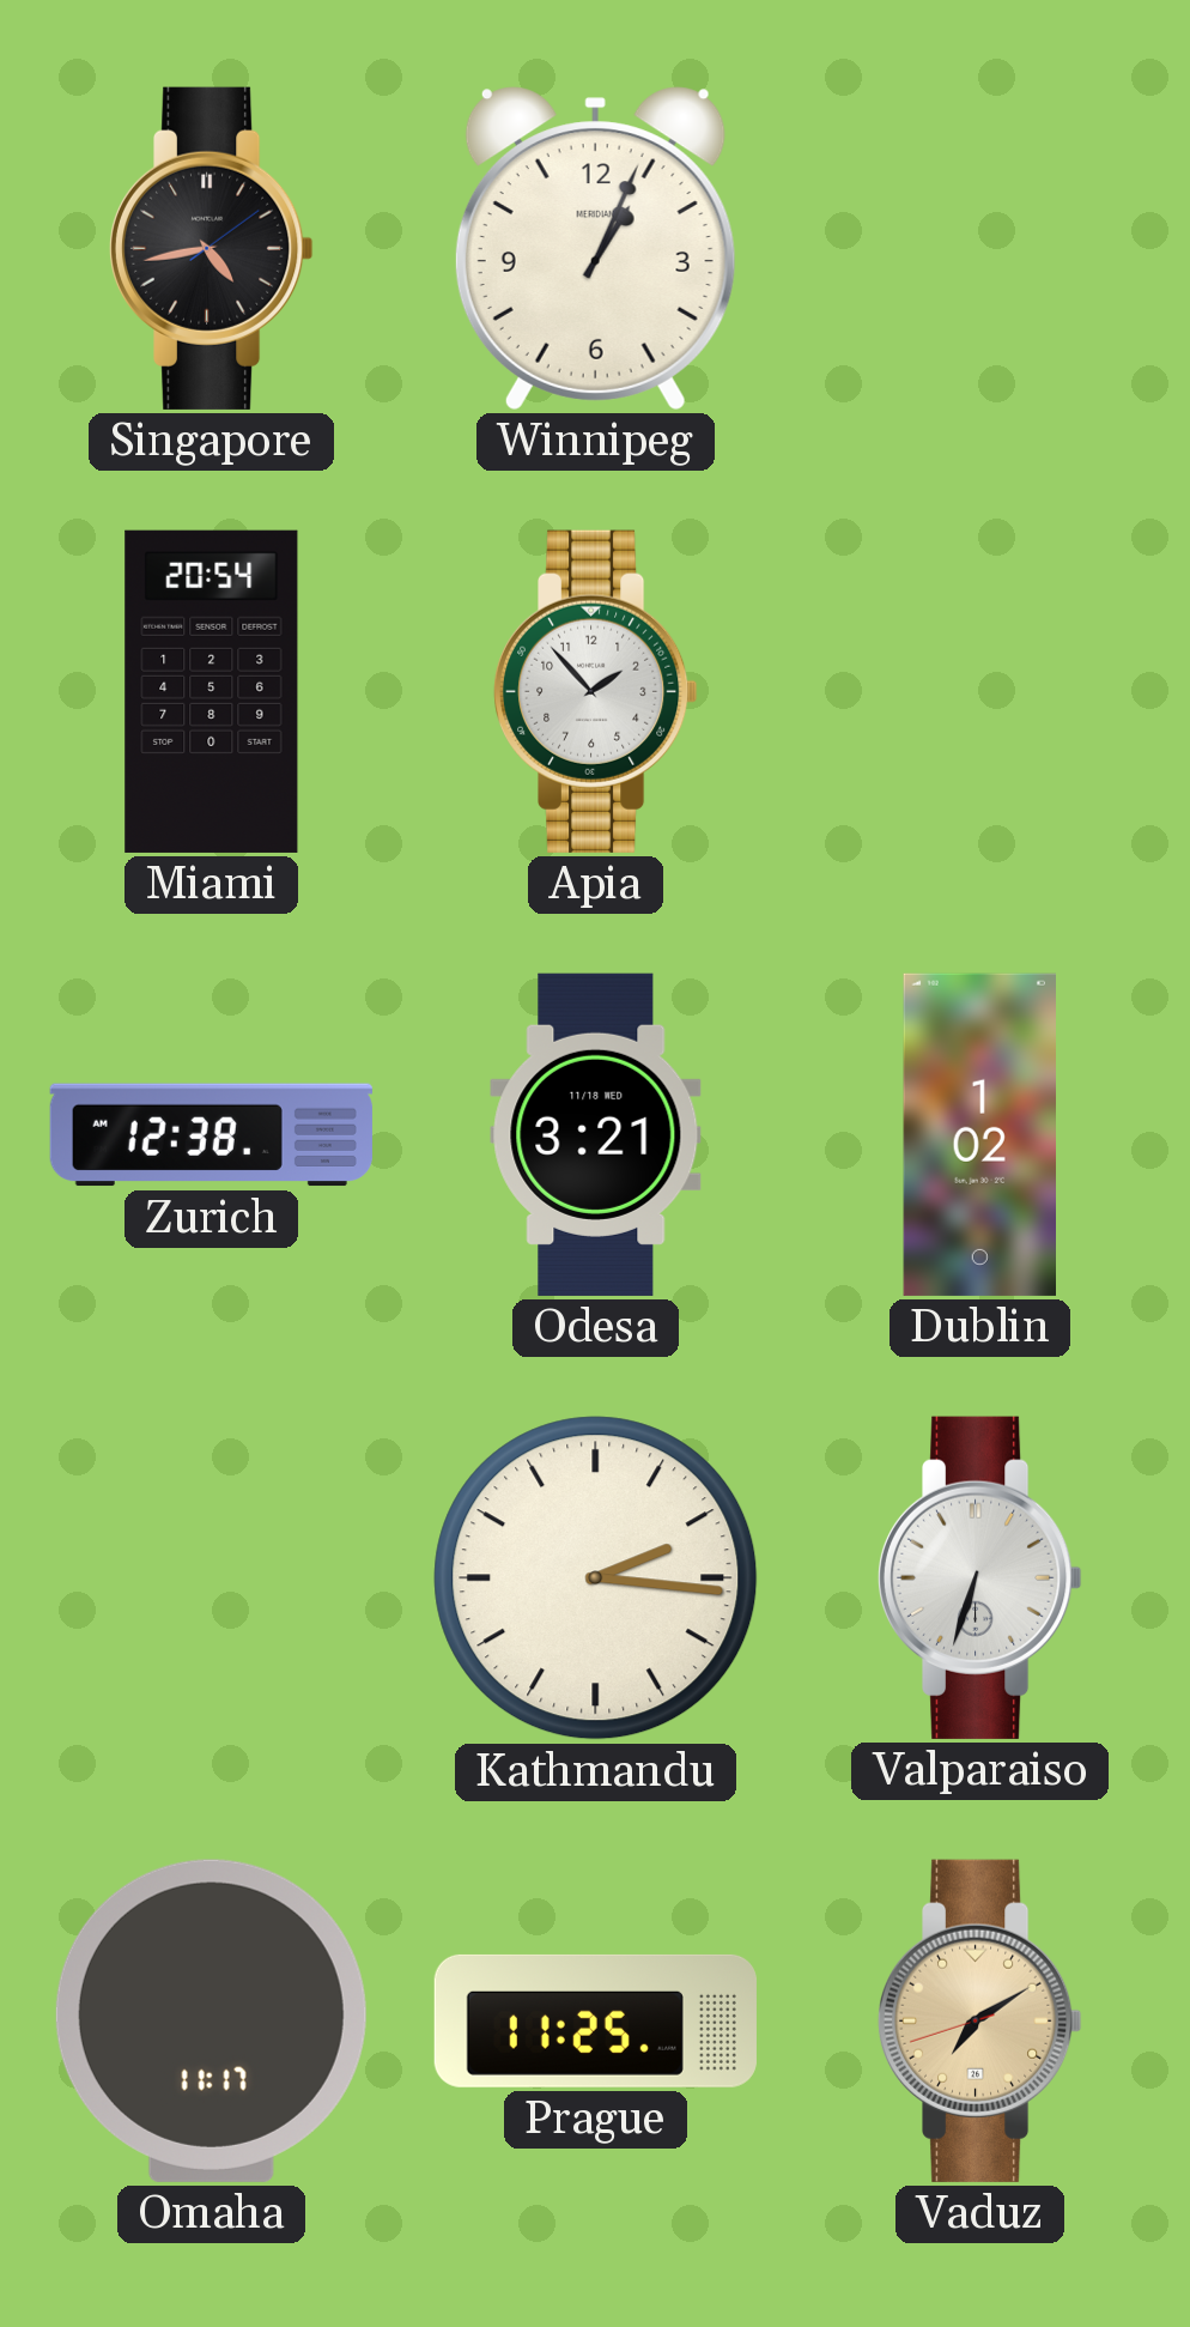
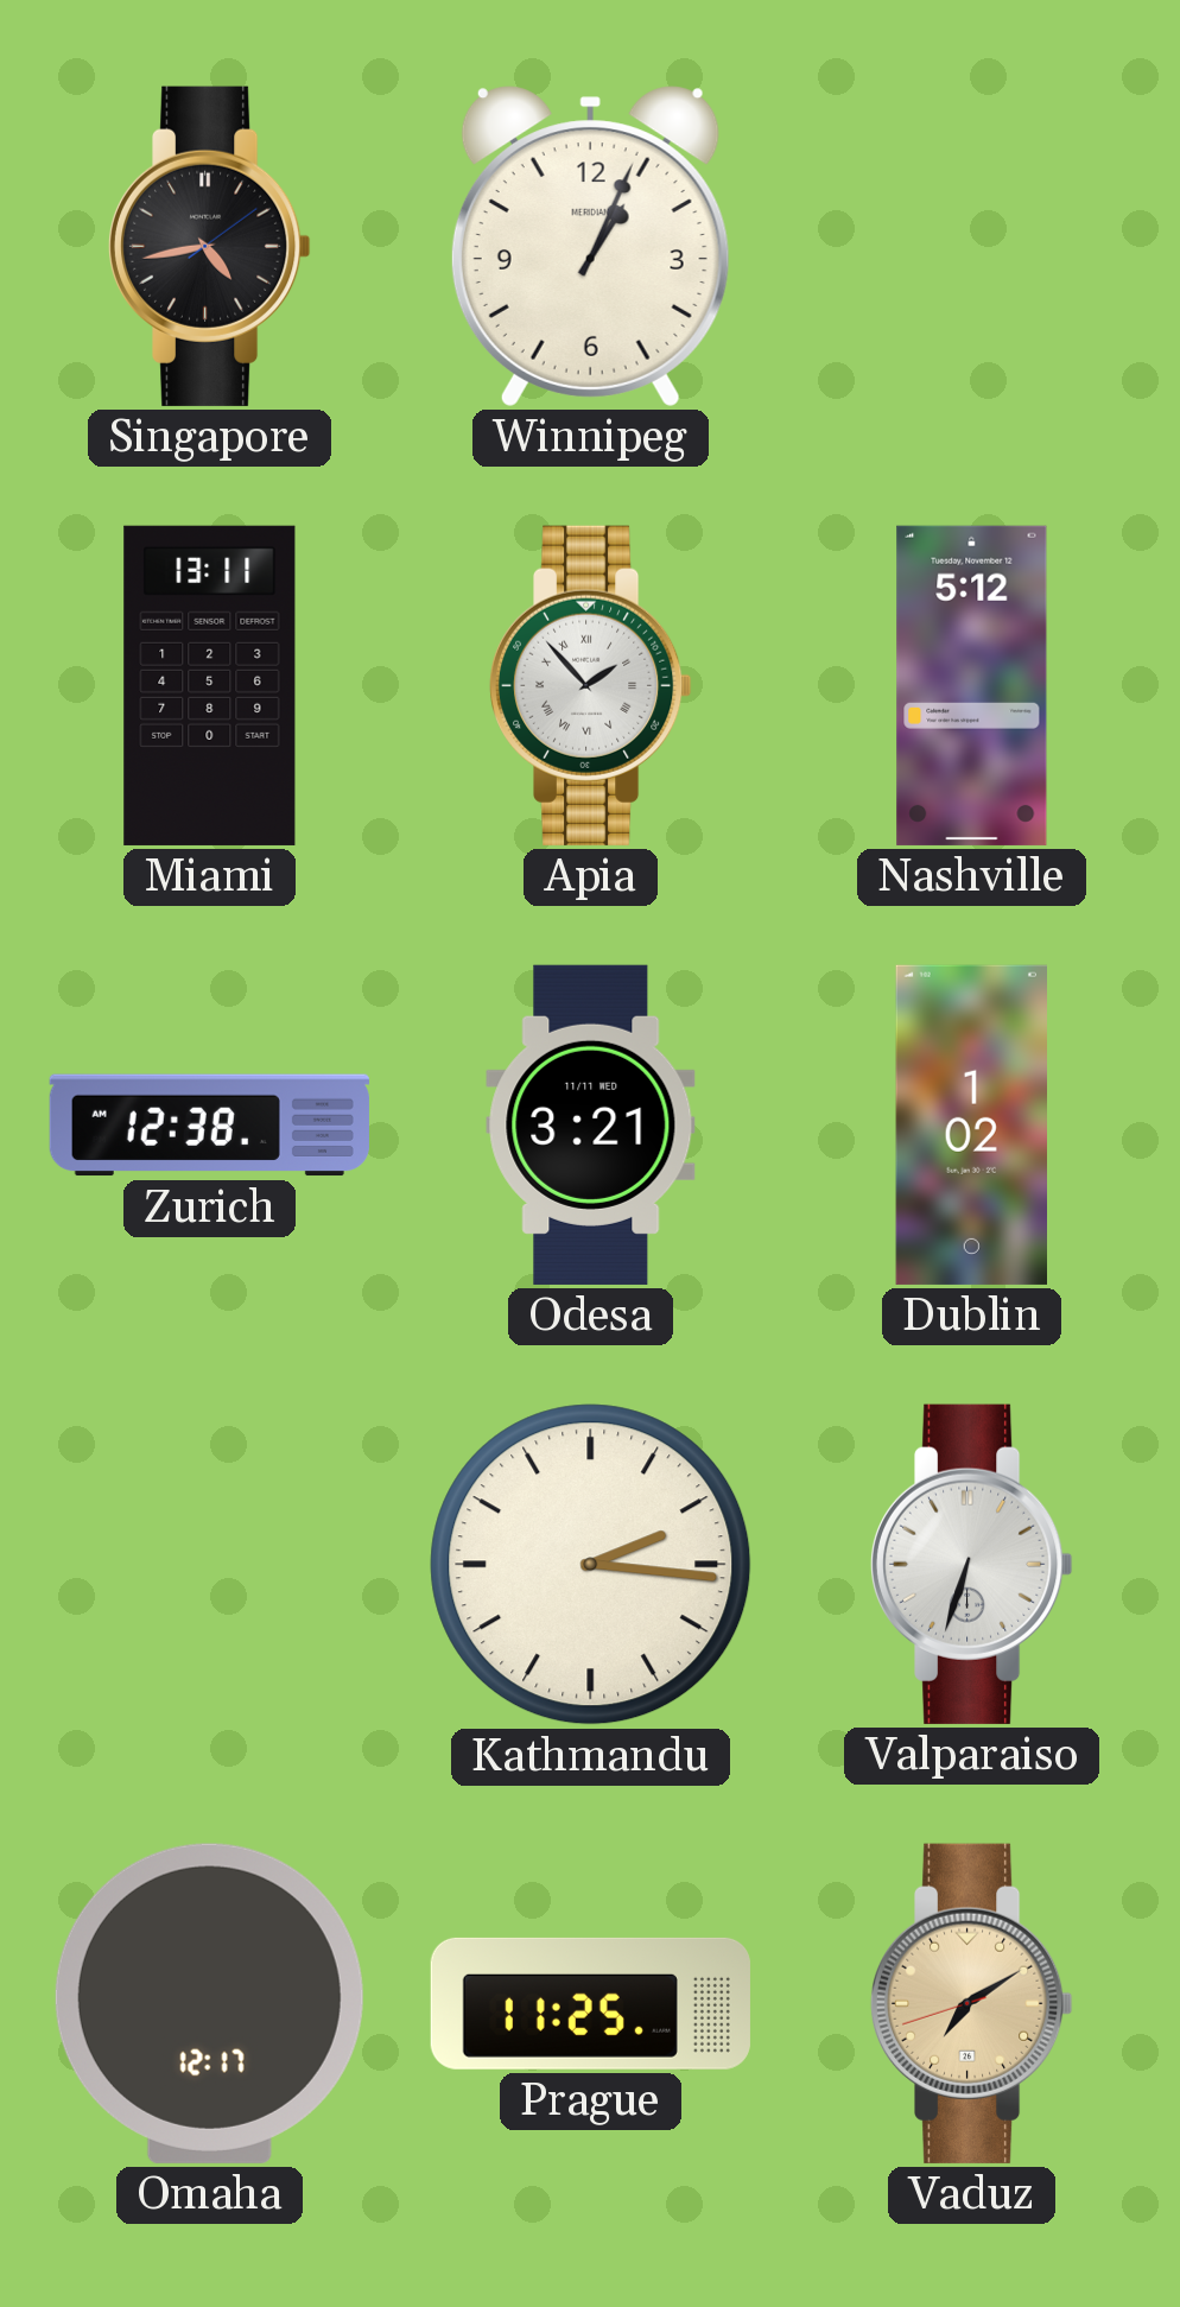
Miami: 20:54 -> 13:11 (210, 685)
Apia numerals: Arabic -> Roman (590, 685)
Nashville: none -> 5:12 (972, 685)
Odesa date: 11/18 WED -> 11/11 WED (591, 1124)
Omaha: 11:17 -> 12:17 (209, 2003)
